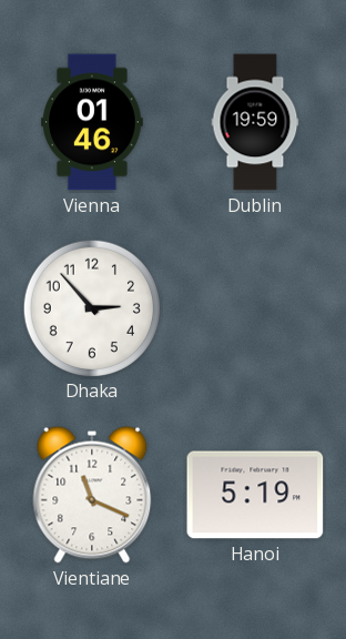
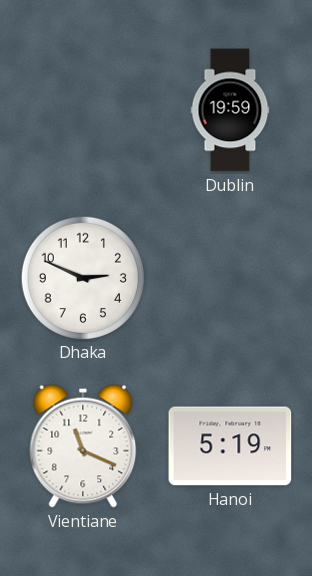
Vienna: 01:46 -> none (92, 122)
Dhaka: 2:53 -> 2:49 (82, 277)
